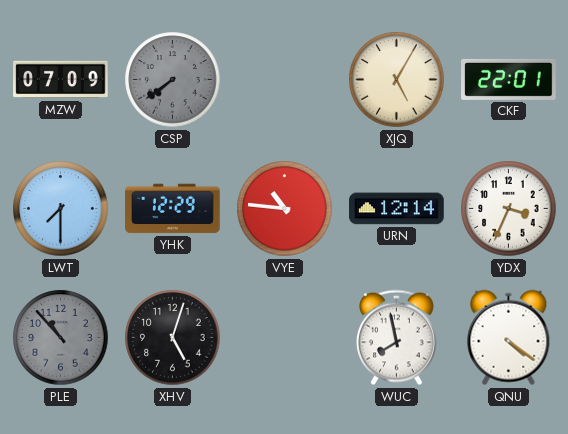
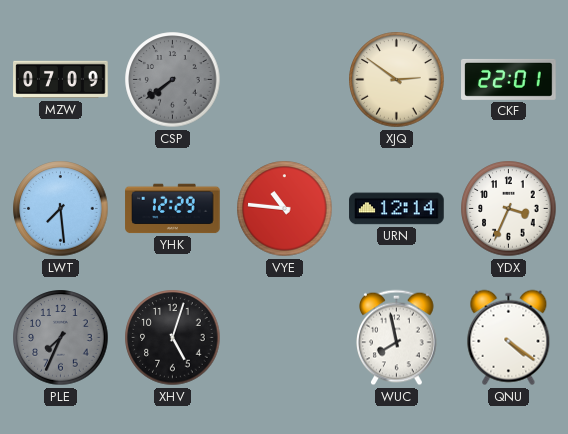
XJQ: 5:05 -> 2:51 (397, 80)
LWT: 7:30 -> 7:29 (61, 209)
PLE: 10:53 -> 7:34 (61, 338)
